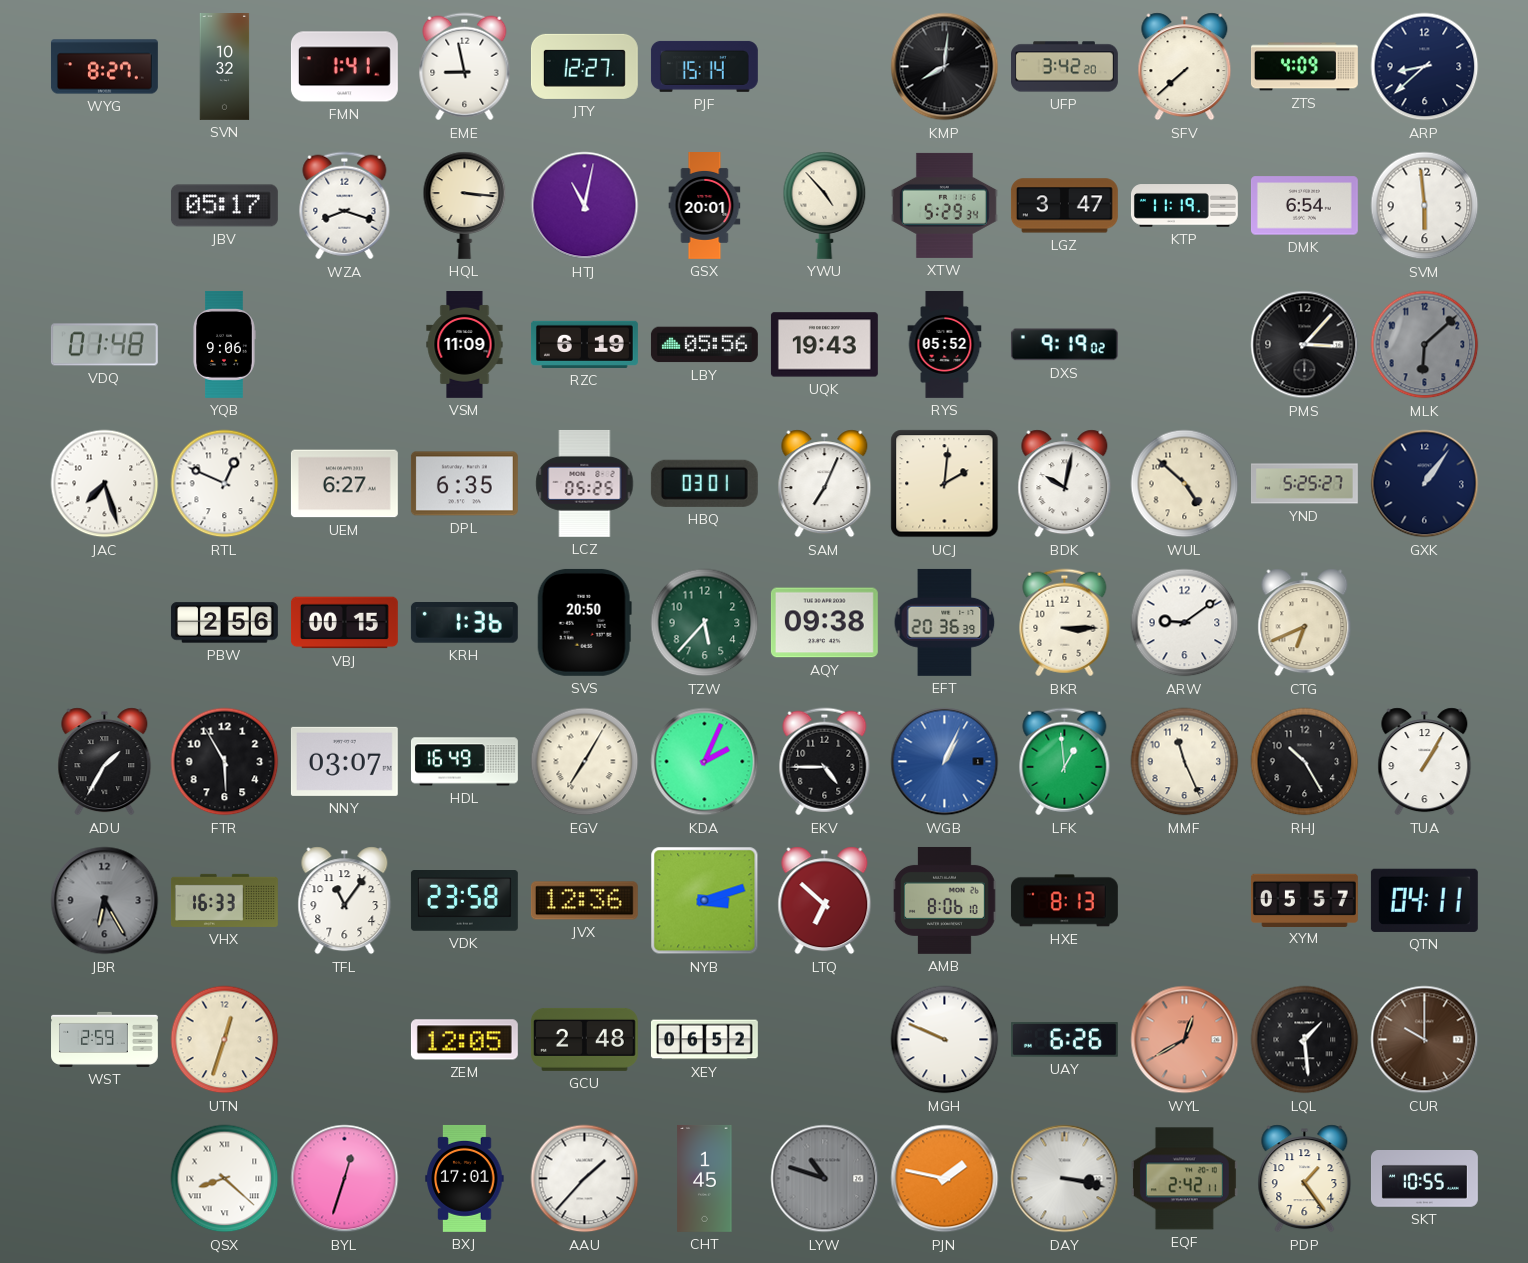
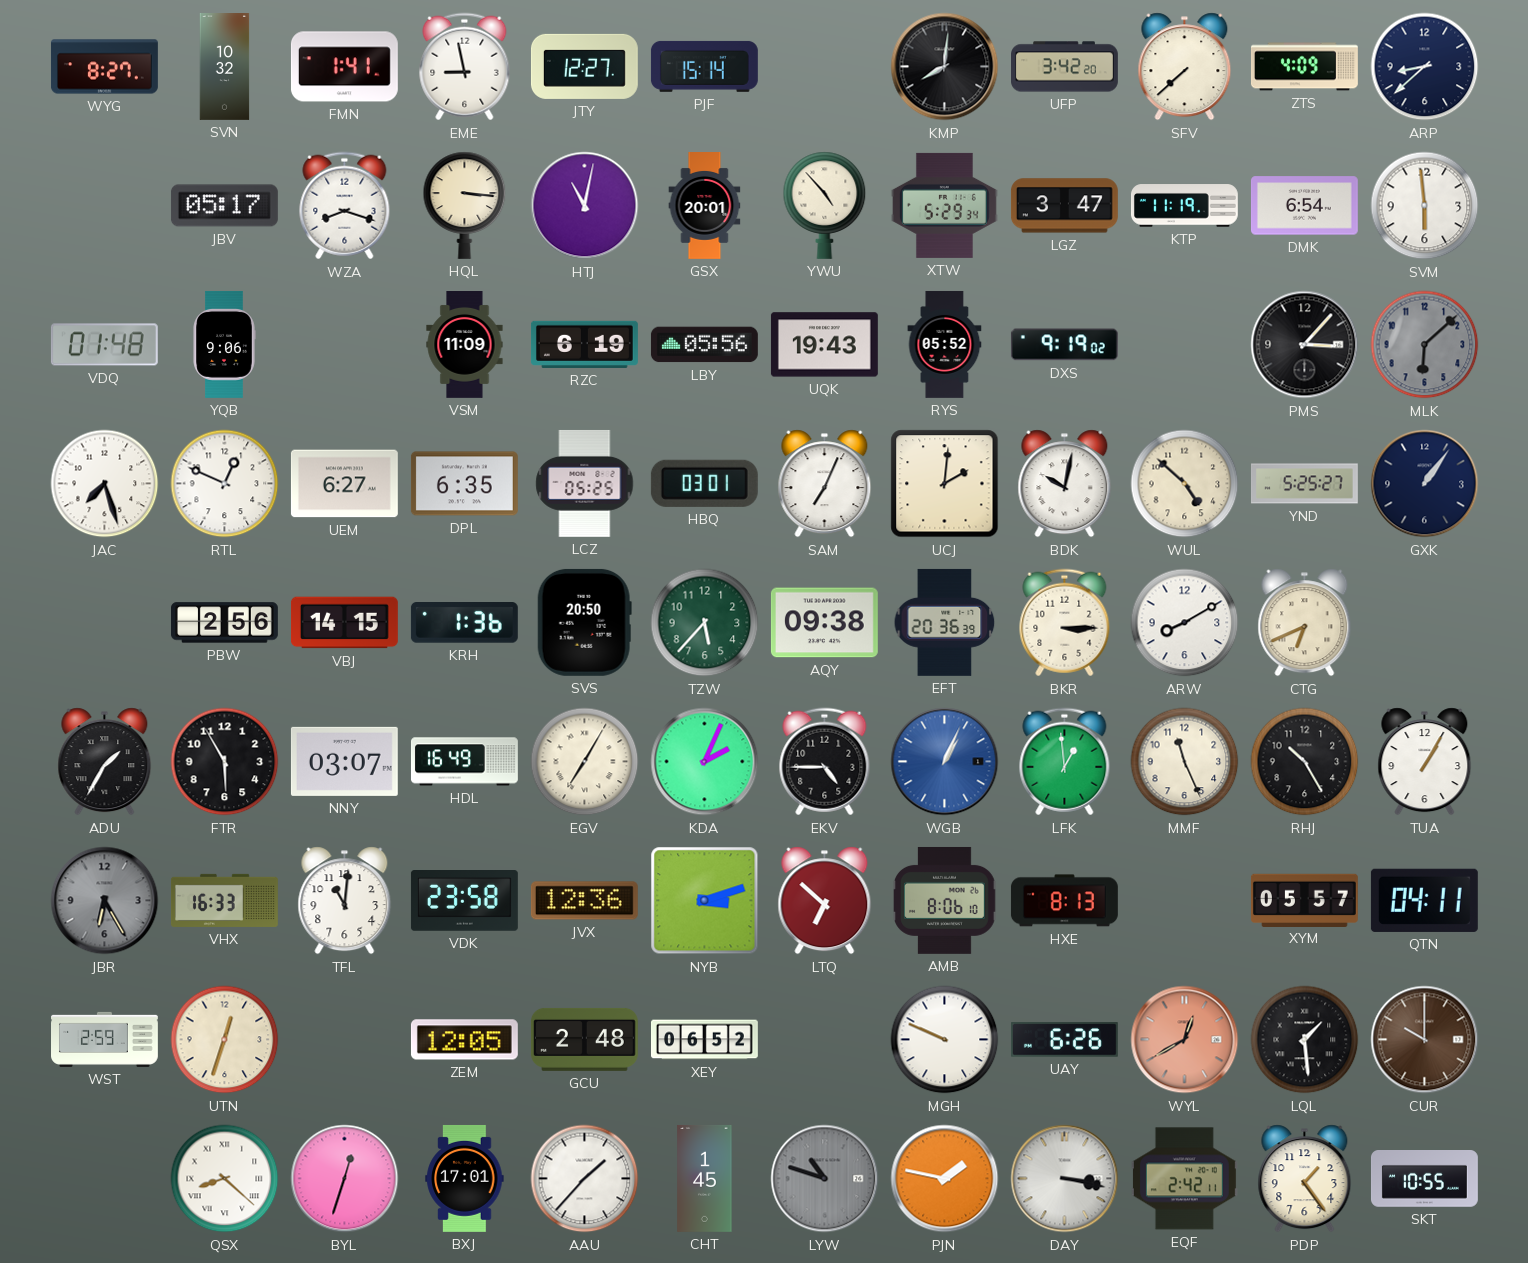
VBJ: 00:15 -> 14:15 (344, 623)
ARW: 9:09 -> 8:10 (1185, 623)
TFL: 11:06 -> 11:01 (345, 901)
